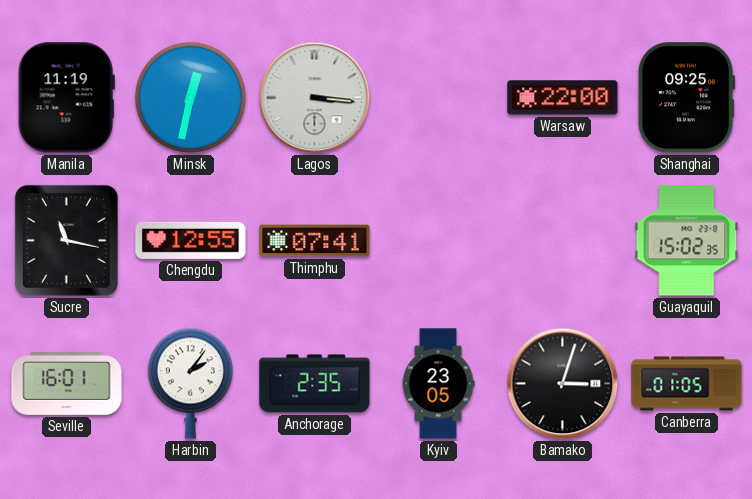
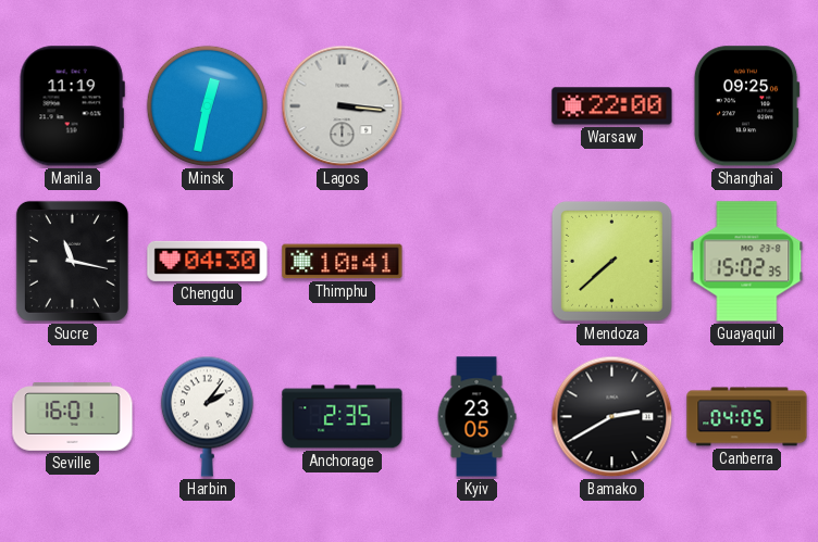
Chengdu: 12:55 -> 04:30 (208, 261)
Thimphu: 07:41 -> 10:41 (343, 262)
Mendoza: none -> 7:38 (611, 261)
Bamako: 3:03 -> 2:40 (612, 417)
Canberra: 01:05 -> 04:05 (747, 417)
